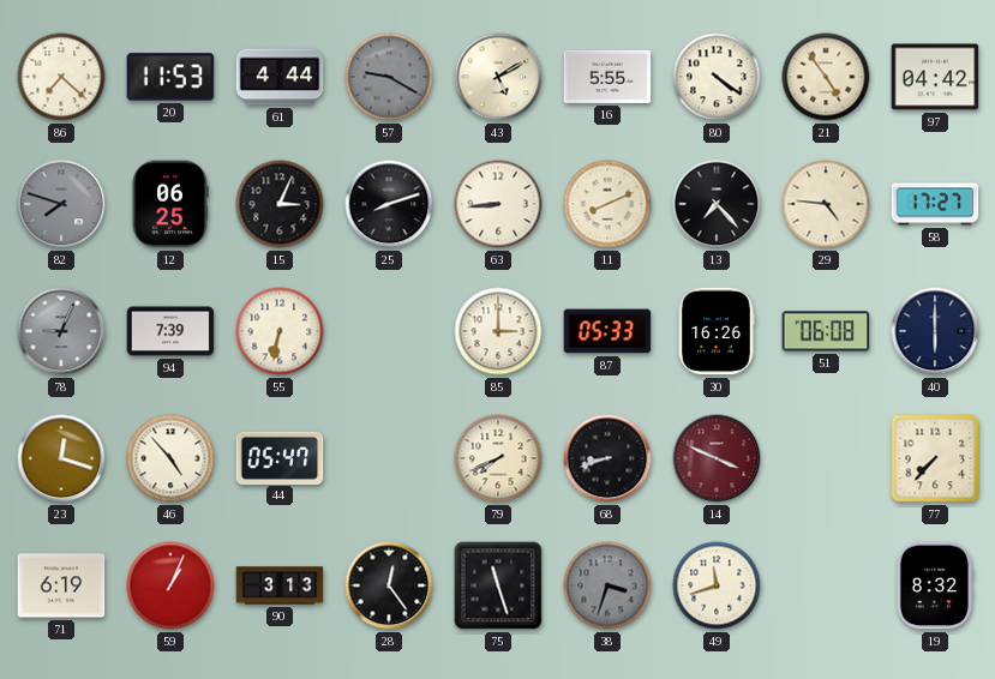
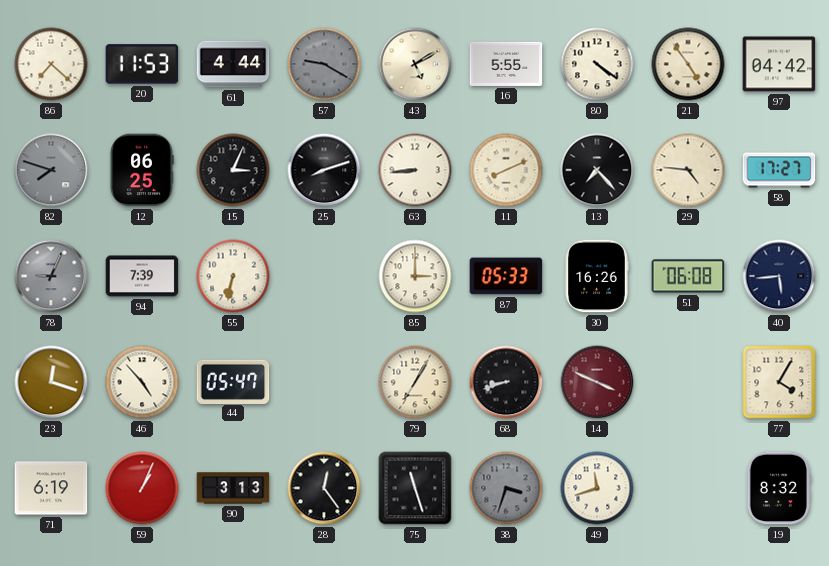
40: 6:00 -> 5:44 (779, 276)
79: 7:41 -> 7:05 (415, 382)
77: 7:37 -> 4:05 (779, 382)
